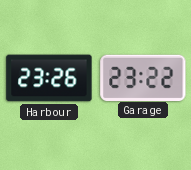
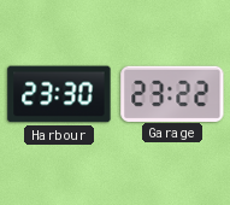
Harbour: 23:26 -> 23:30 (59, 94)
